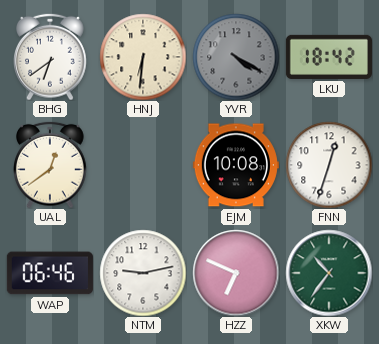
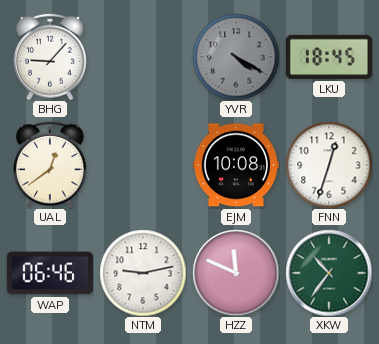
BHG: 6:39 -> 9:07 (51, 57)
HNJ: 6:31 -> none (143, 57)
LKU: 18:42 -> 18:45 (329, 57)
HZZ: 6:49 -> 11:49 (236, 273)
